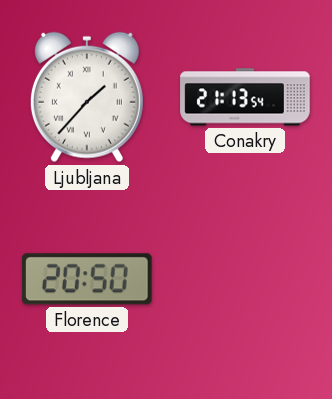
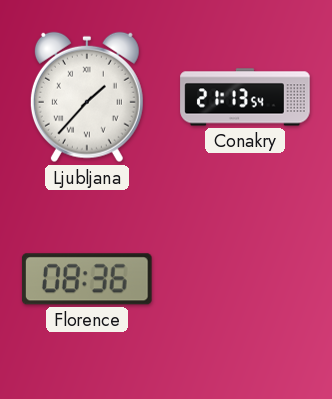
Florence: 20:50 -> 08:36 (87, 279)
